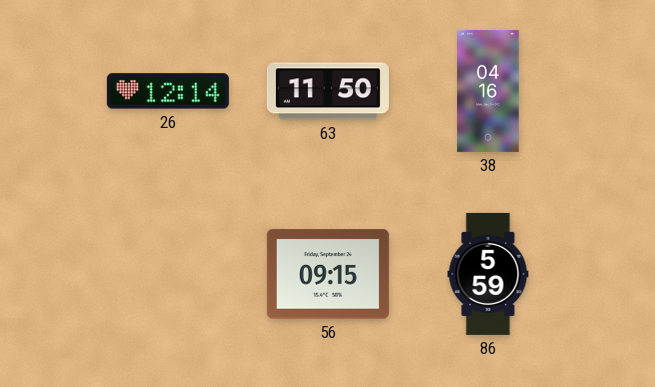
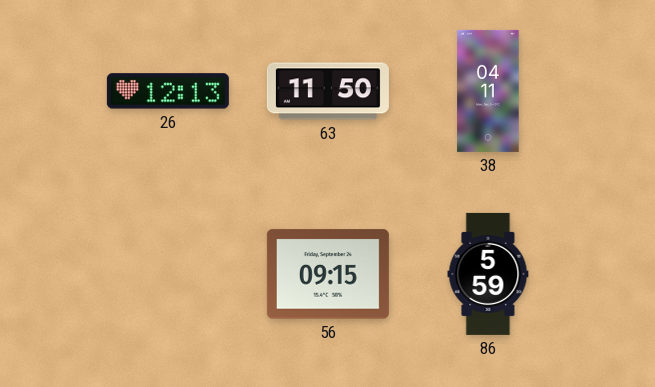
26: 12:14 -> 12:13 (168, 91)
38: 04:16 -> 04:11 (488, 91)
